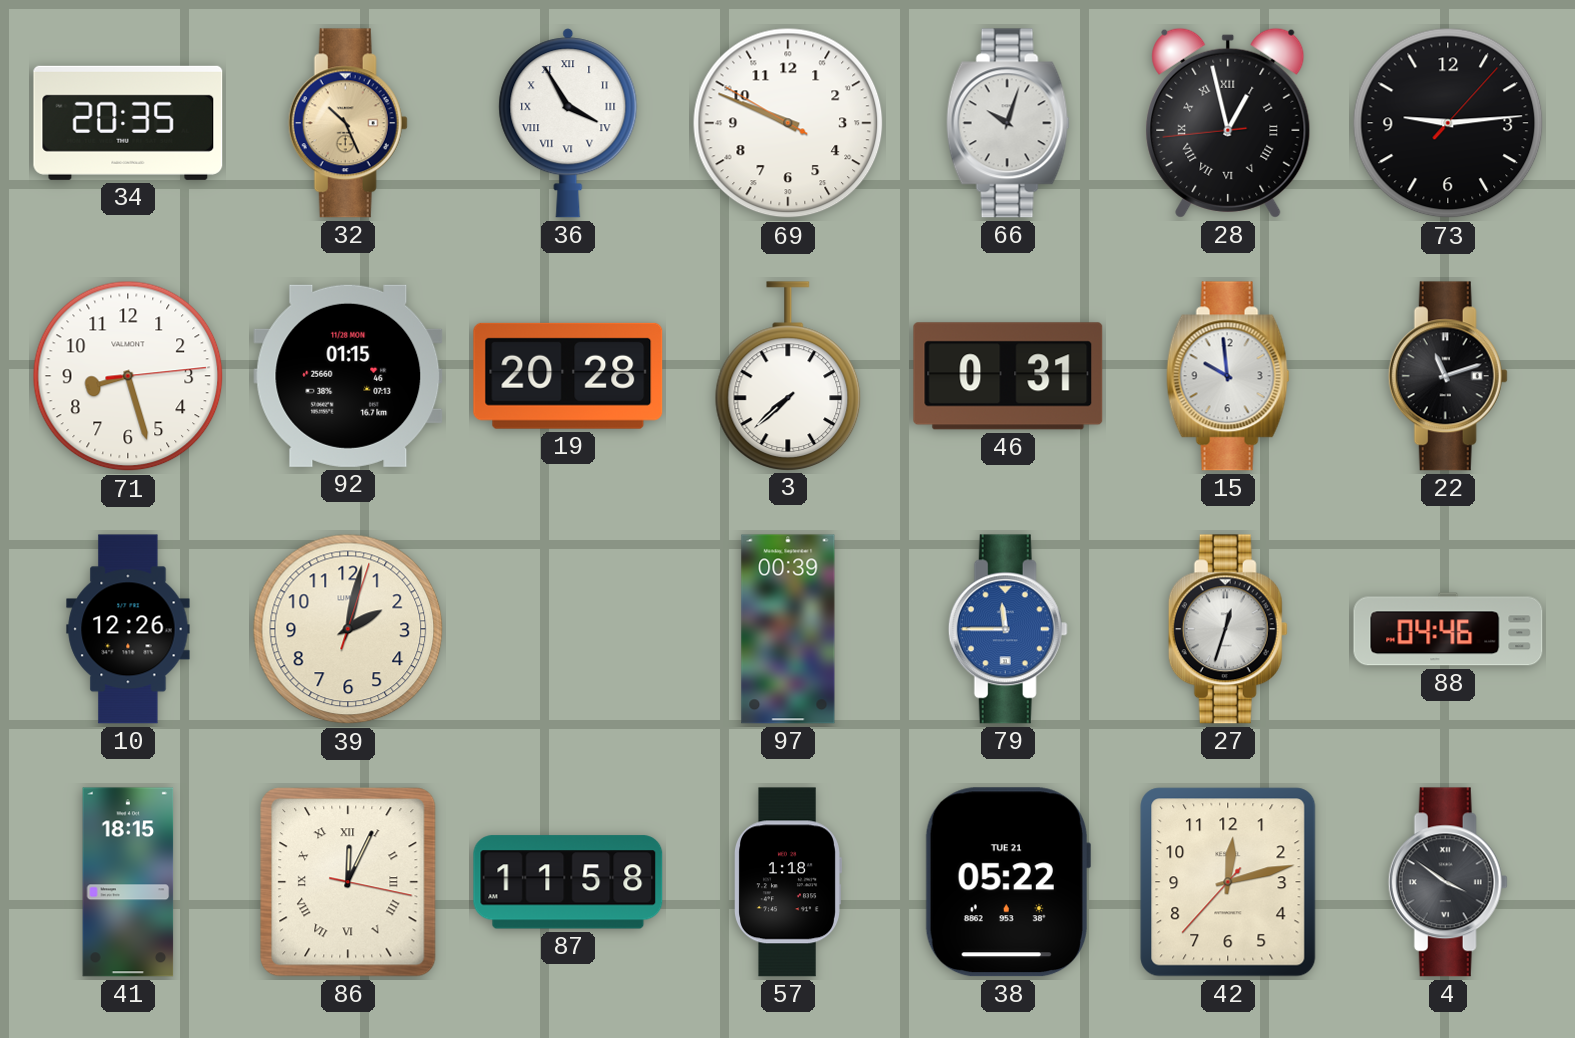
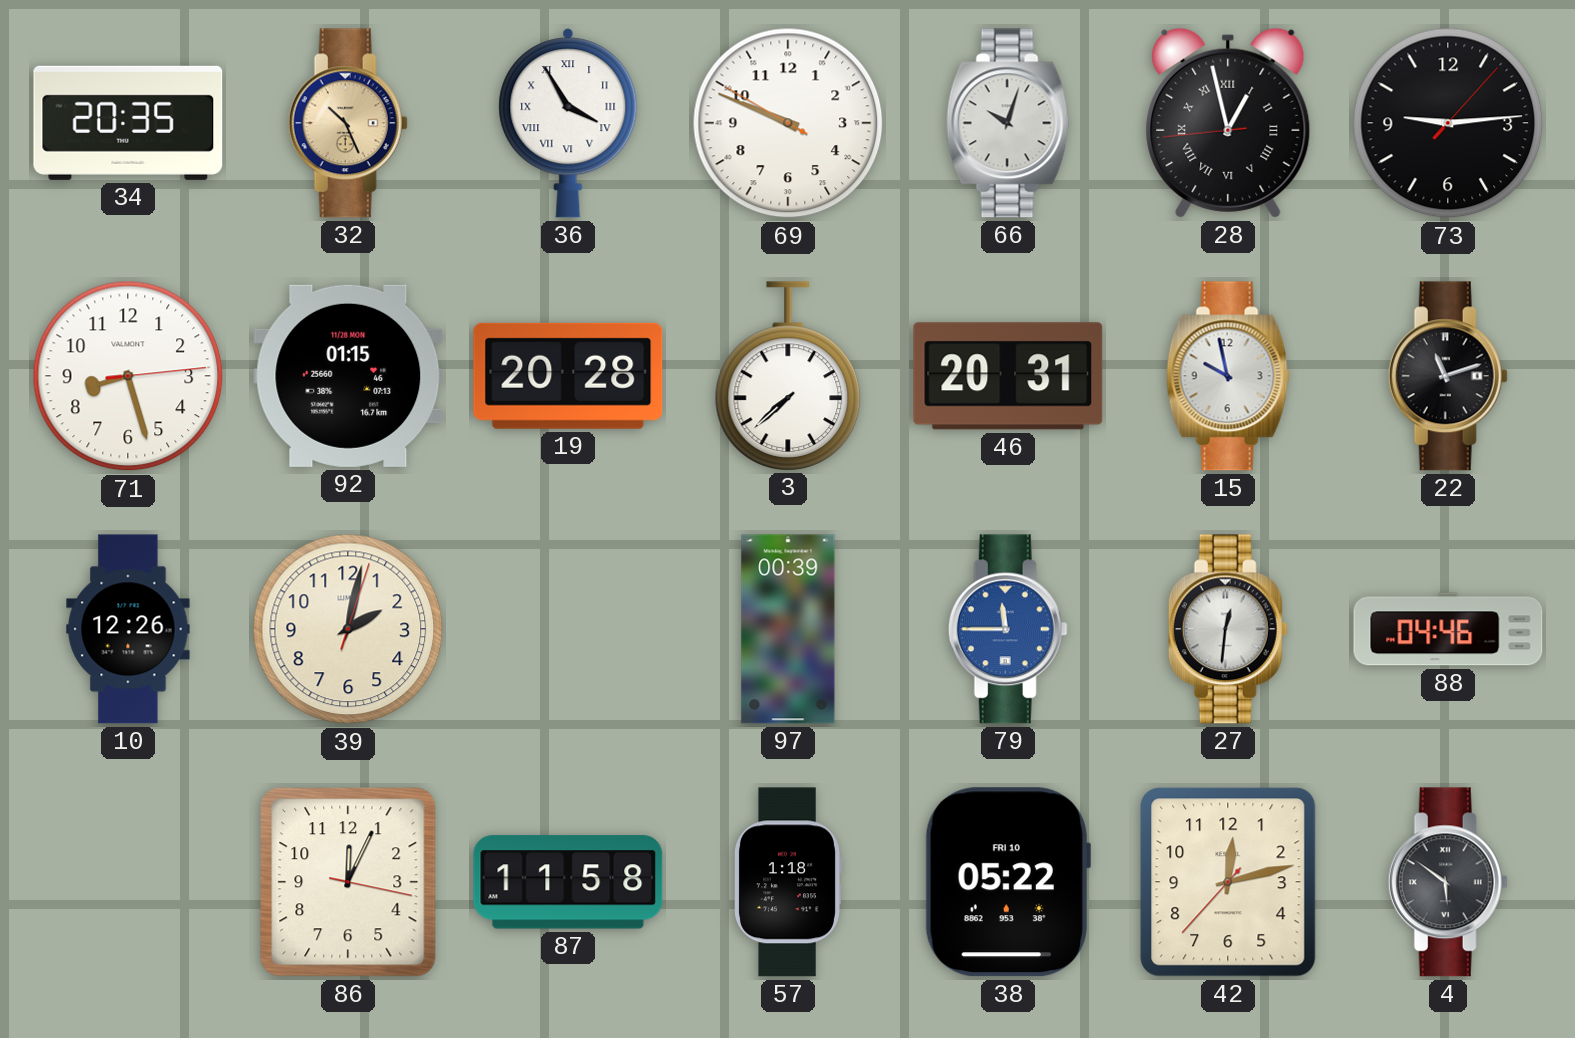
46: 0:31 -> 20:31 (1008, 376)
15: 9:59 -> 9:58 (1228, 376)
27: 12:33 -> 12:31 (1228, 629)
41: 18:15 -> none (128, 882)
86 numerals: Roman -> Arabic (348, 882)
38 date: TUE 21 -> FRI 10 (1007, 882)
4: 3:51 -> 5:51 (1448, 882)
